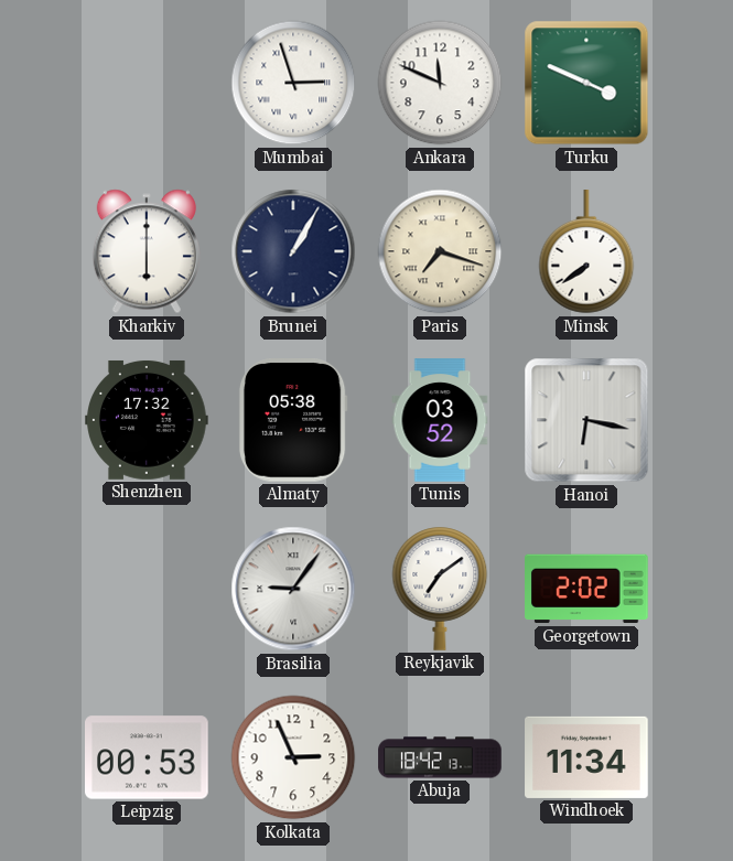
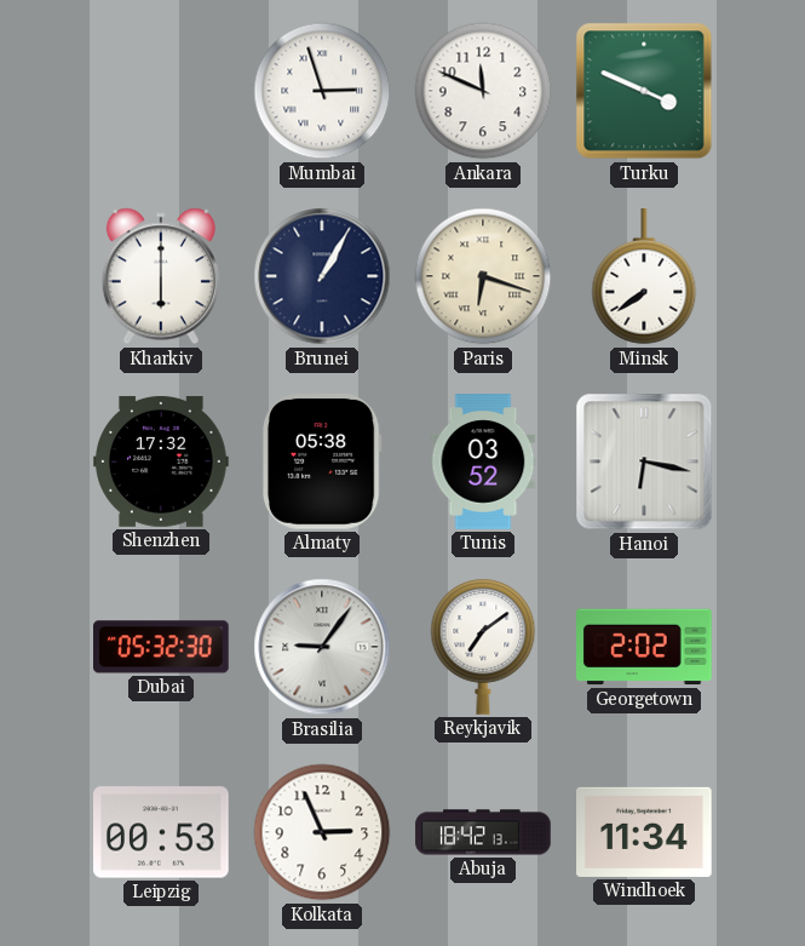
Paris: 7:18 -> 6:18 (483, 276)
Dubai: none -> 05:32 (162, 647)
